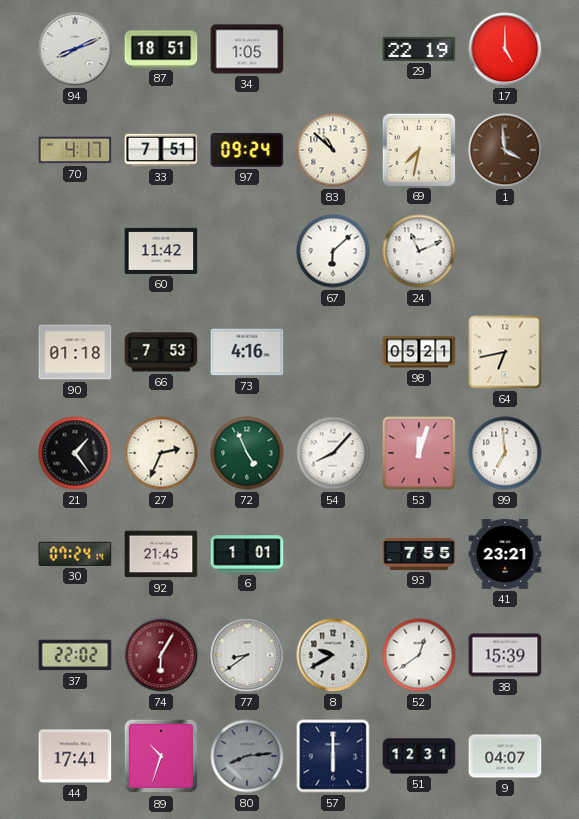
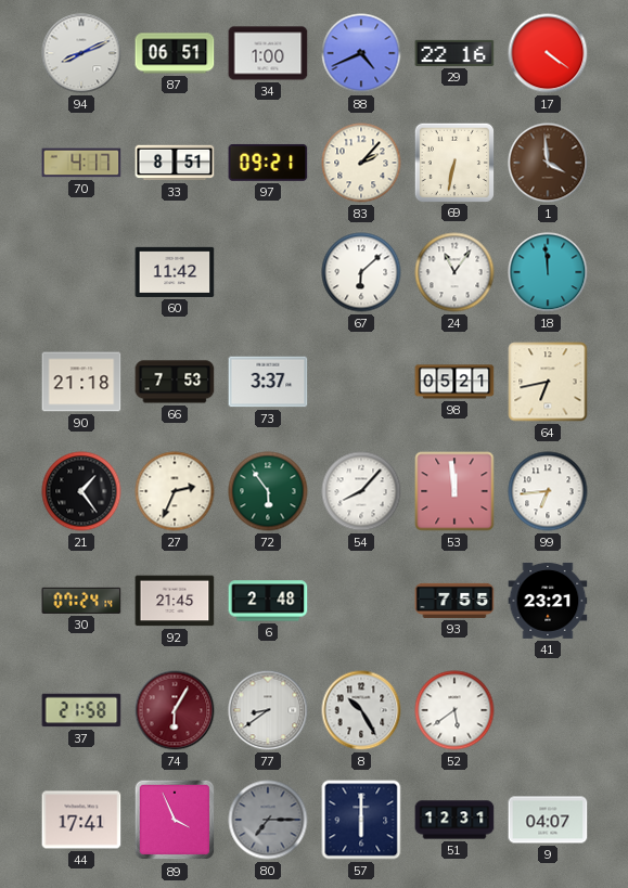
87: 18:51 -> 06:51 (175, 53)
34: 1:05 -> 1:00 (268, 53)
88: none -> 4:41 (361, 53)
29: 22:19 -> 22:16 (454, 53)
17: 5:00 -> 4:21 (548, 53)
33: 7:51 -> 8:51 (175, 163)
97: 09:24 -> 09:21 (268, 163)
83: 10:52 -> 2:07 (361, 163)
69: 7:32 -> 6:32 (453, 162)
24: 11:11 -> 11:06 (454, 272)
18: none -> 11:59 (548, 272)
90: 01:18 -> 21:18 (81, 382)
73: 4:16 -> 3:37 (268, 382)
72: 4:56 -> 5:54 (268, 491)
53: 12:03 -> 11:59 (454, 491)
99: 6:59 -> 6:44 (548, 491)
6: 1:01 -> 2:48 (268, 601)
37: 22:02 -> 21:58 (81, 710)
8: 9:40 -> 10:25 (361, 710)
52: 12:39 -> 5:39 (454, 710)
38: 15:39 -> none (505, 655)
89: 10:33 -> 3:56 (175, 820)
80: 8:14 -> 7:15 (268, 820)
